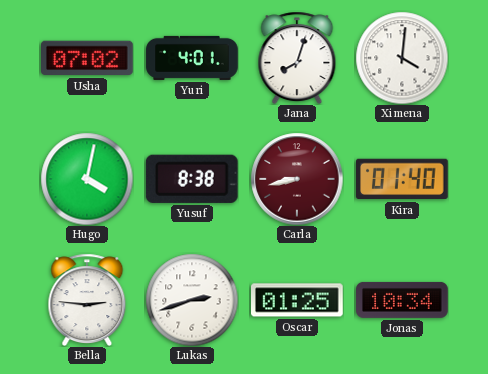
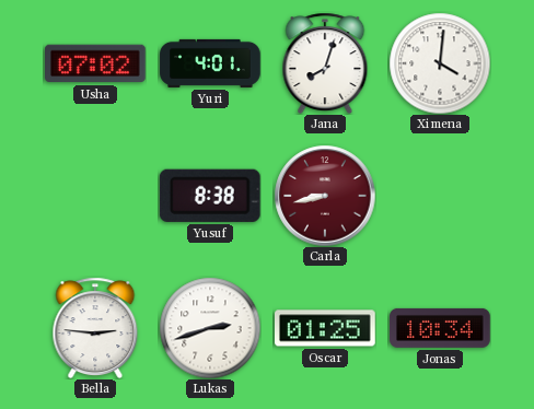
Hugo: 4:02 -> none (87, 179)
Kira: 01:40 -> none (403, 179)
